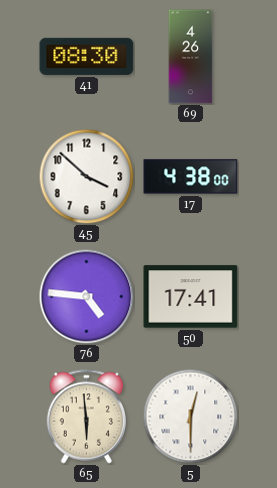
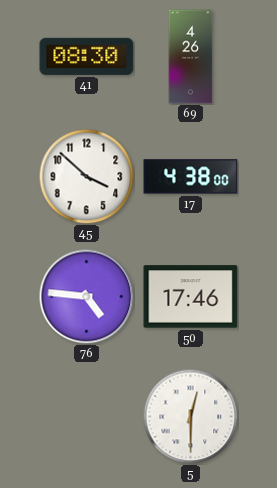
50: 17:41 -> 17:46 (191, 297)
65: 5:59 -> none (86, 417)
